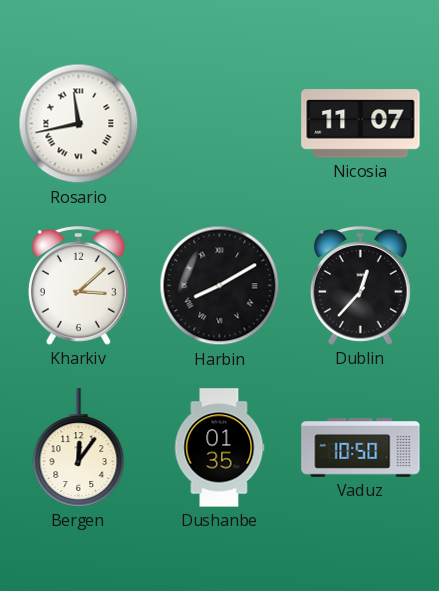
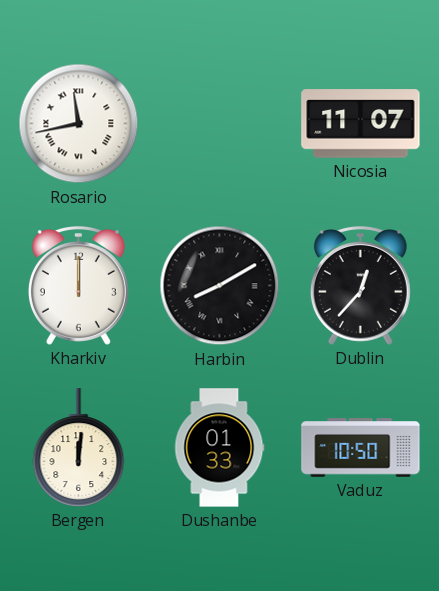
Kharkiv: 3:08 -> 12:00 (78, 286)
Bergen: 12:06 -> 12:01 (79, 448)
Dushanbe: 01:35 -> 01:33 (220, 448)
